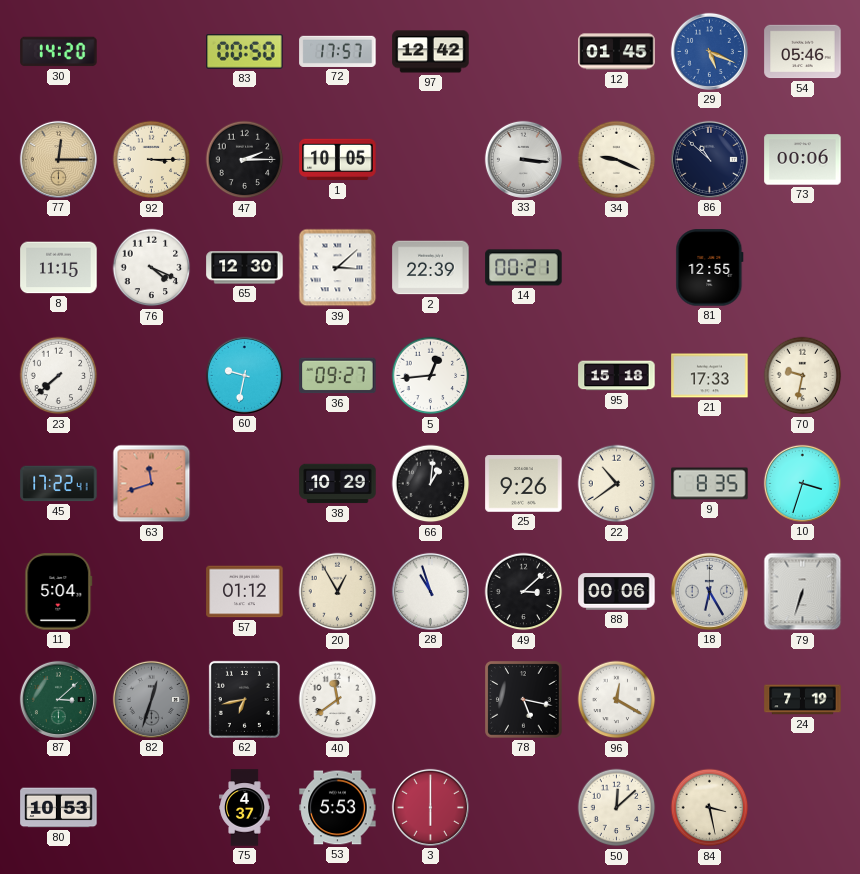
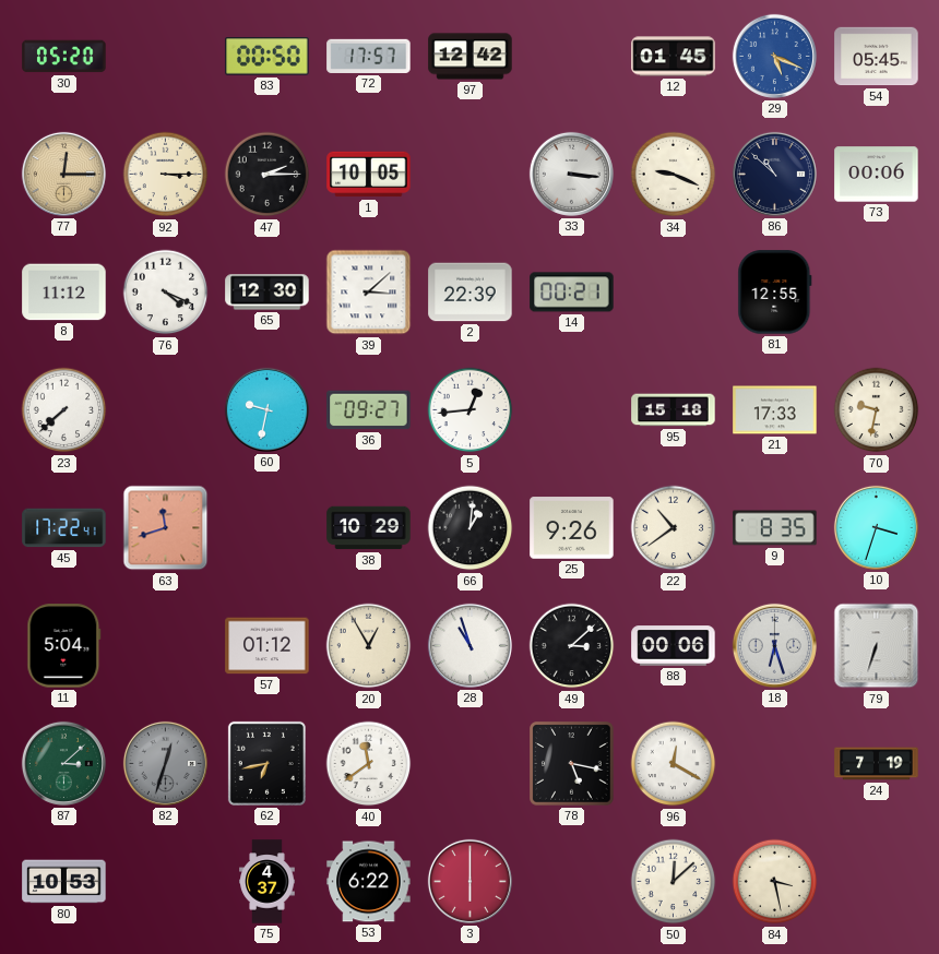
30: 14:20 -> 05:20 (64, 57)
54: 05:46 -> 05:45 (877, 57)
8: 11:15 -> 11:12 (64, 293)
18: 6:25 -> 6:27 (774, 645)
53: 5:53 -> 6:22 (369, 882)
